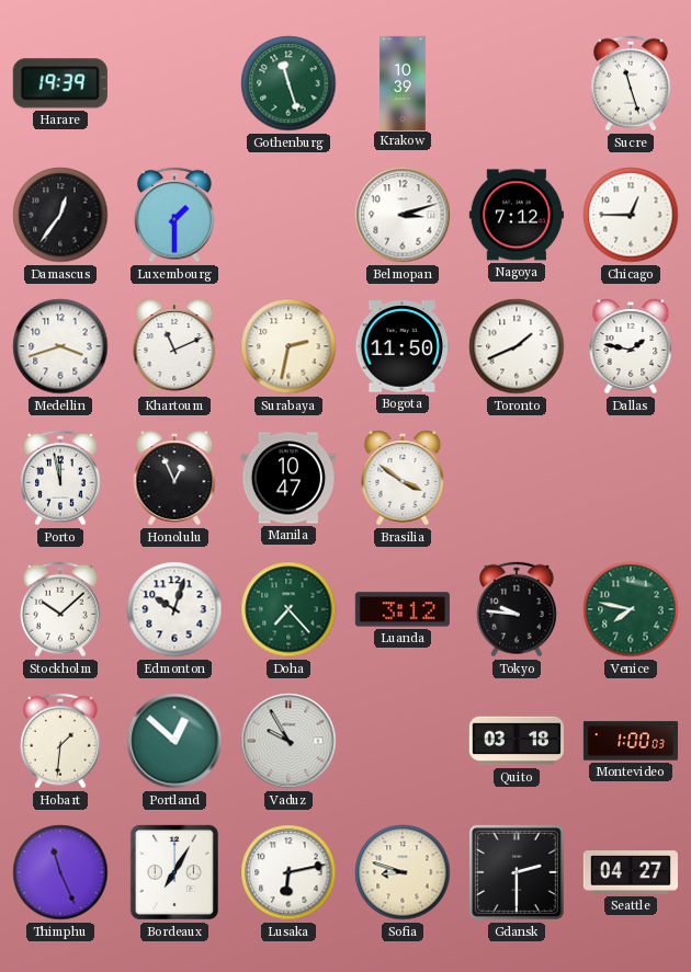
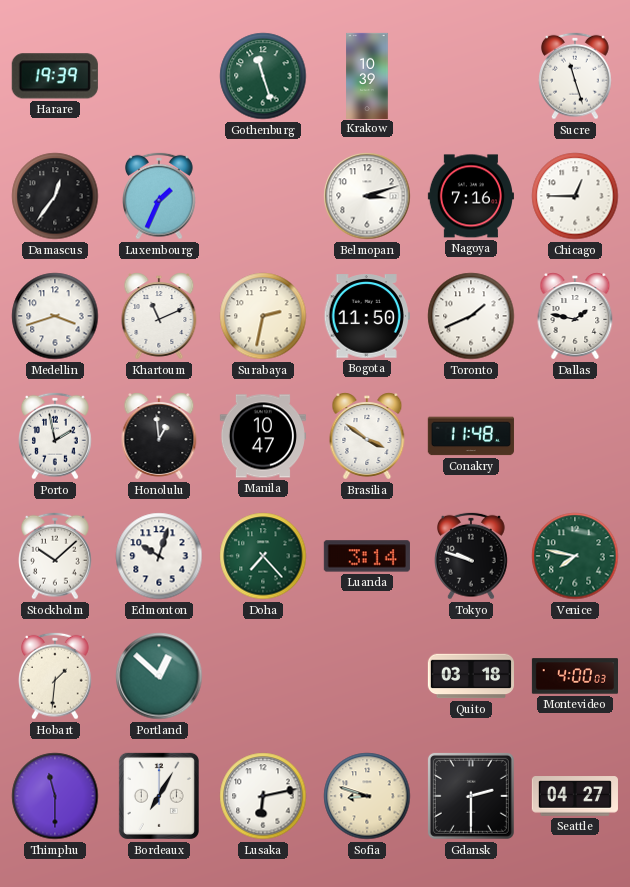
Luxembourg: 1:30 -> 1:34 (160, 196)
Nagoya: 7:12 -> 7:16 (471, 196)
Porto: 11:58 -> 1:58 (56, 436)
Honolulu: 12:56 -> 12:59 (159, 436)
Conakry: none -> 11:48 (471, 436)
Luanda: 3:12 -> 3:14 (367, 556)
Tokyo: 9:46 -> 9:48 (472, 556)
Vaduz: 9:55 -> none (288, 741)
Montevideo: 1:00 -> 4:00 (574, 676)
Thimphu: 11:26 -> 11:30 (55, 796)
